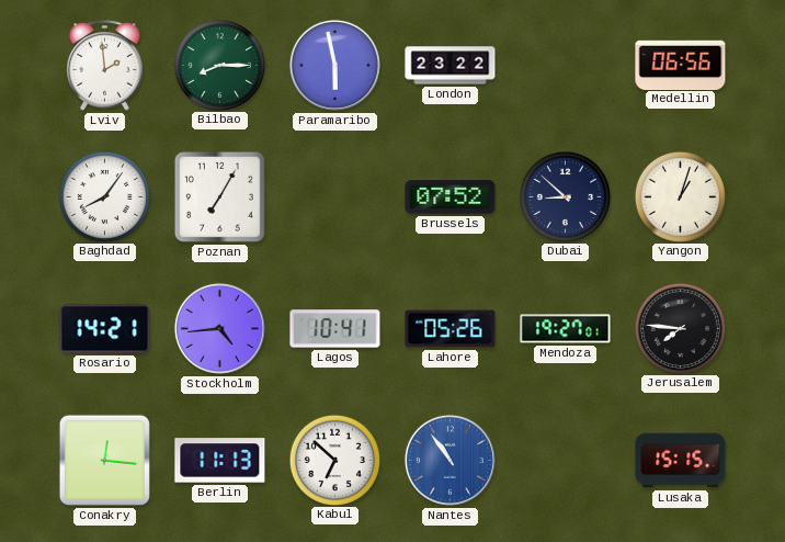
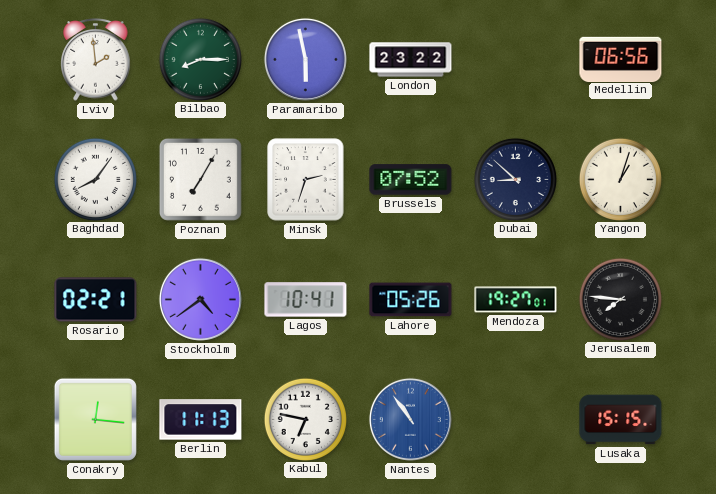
Minsk: none -> 2:33 (306, 180)
Rosario: 14:21 -> 02:21 (96, 300)
Stockholm: 4:44 -> 4:39 (200, 299)
Kabul: 6:52 -> 6:47 (305, 419)
